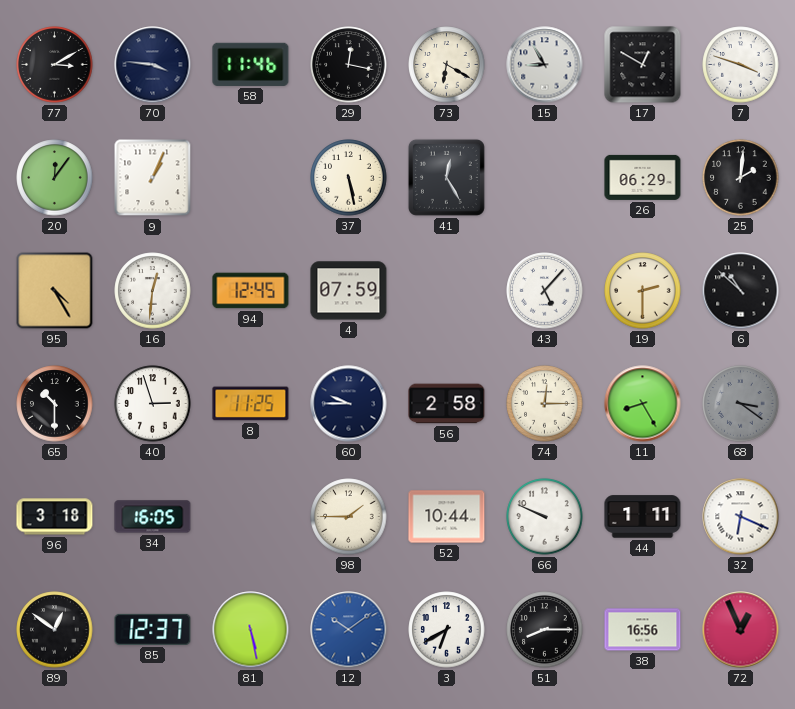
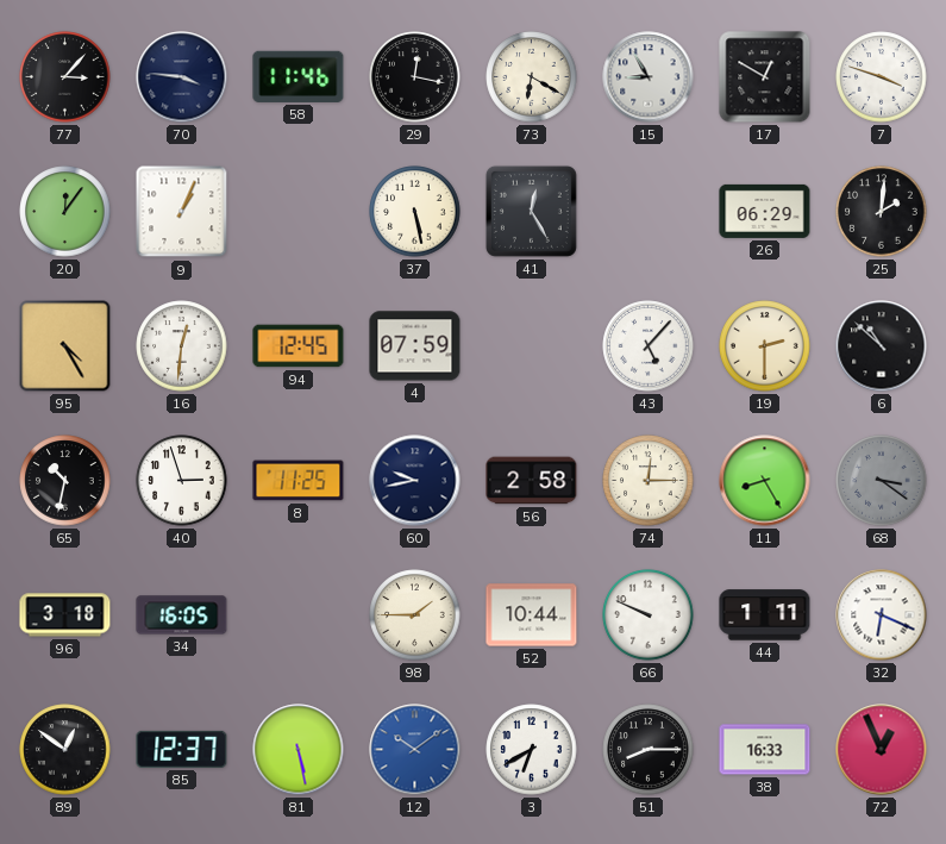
77: 3:10 -> 3:07 (65, 77)
65: 10:30 -> 10:32 (65, 481)
60: 9:45 -> 9:43 (415, 481)
38: 16:56 -> 16:33 (765, 750)
